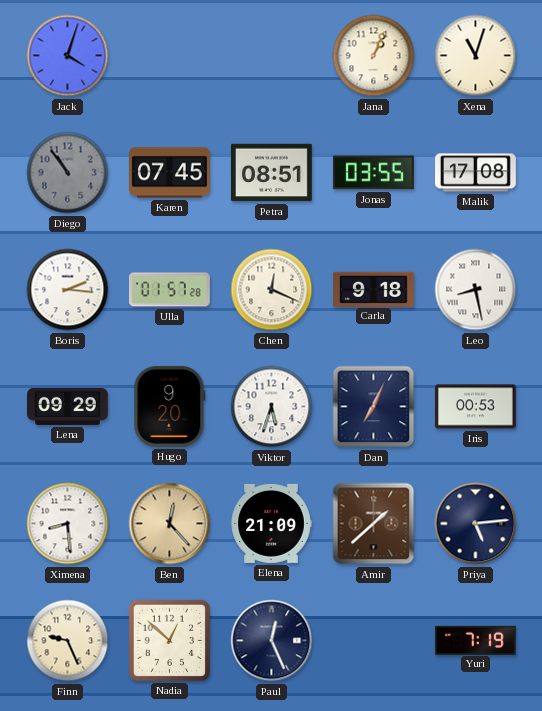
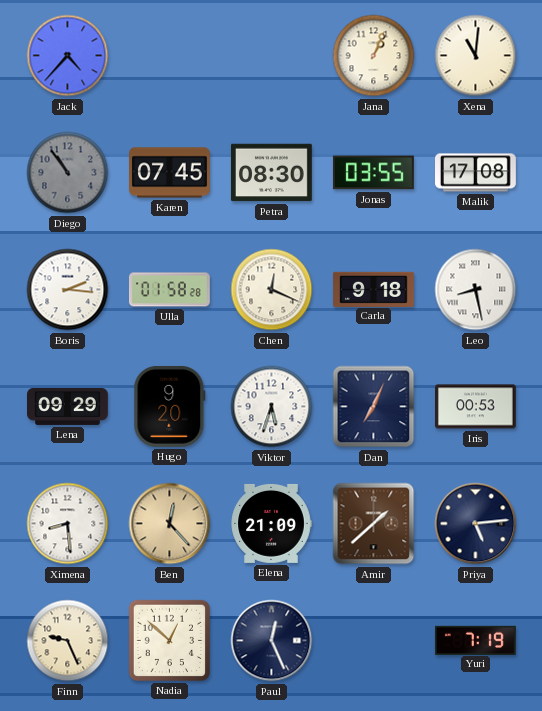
Jack: 4:03 -> 4:37 (68, 56)
Xena: 11:03 -> 11:01 (476, 56)
Petra: 08:51 -> 08:30 (271, 173)
Ulla: 01:57 -> 01:58 (169, 290)
